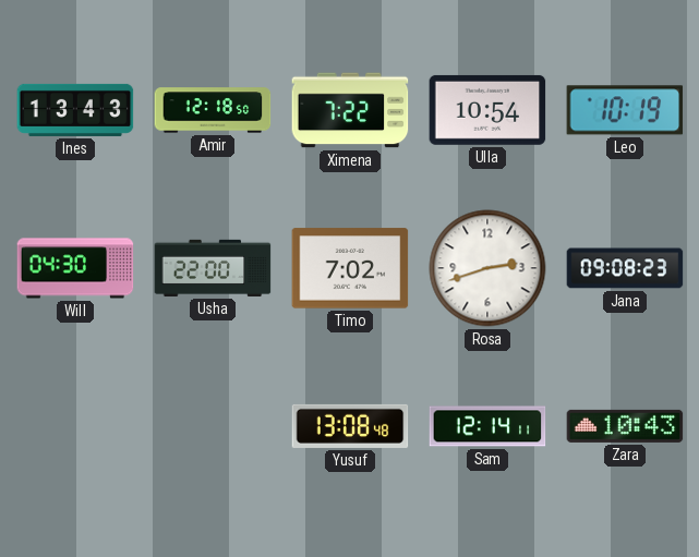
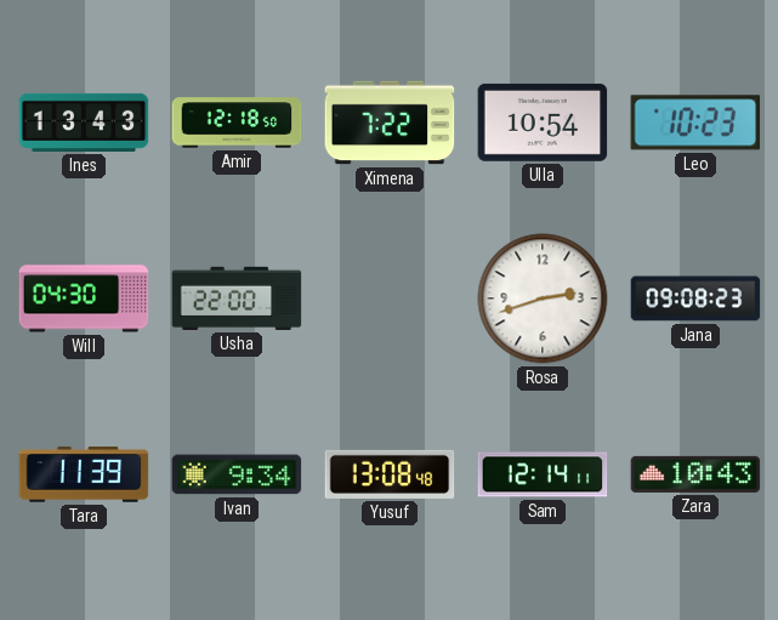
Leo: 10:19 -> 10:23 (695, 123)
Timo: 7:02 -> none (350, 268)
Tara: none -> 11:39 (84, 474)
Ivan: none -> 9:34 (237, 474)
